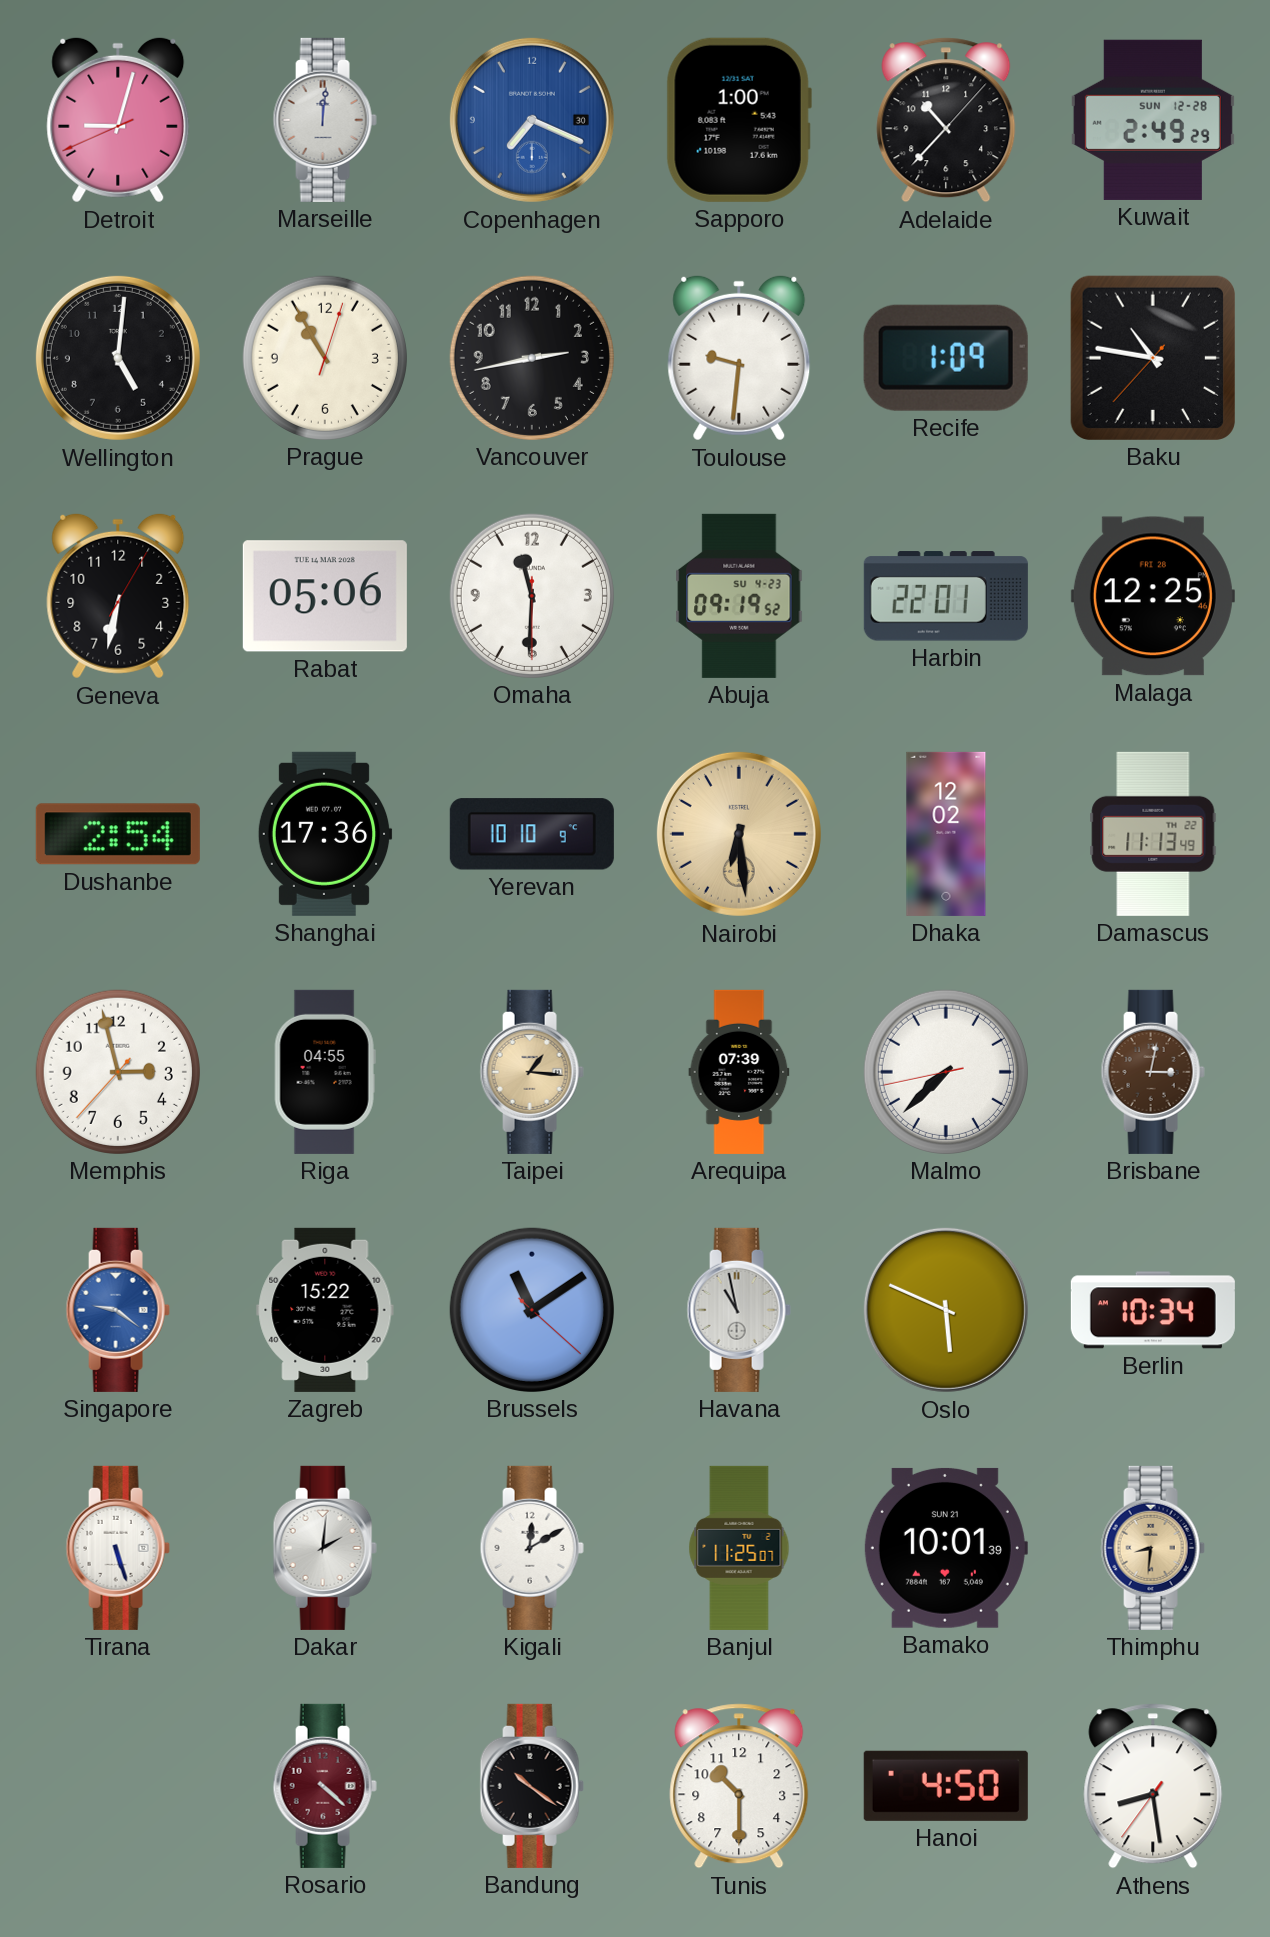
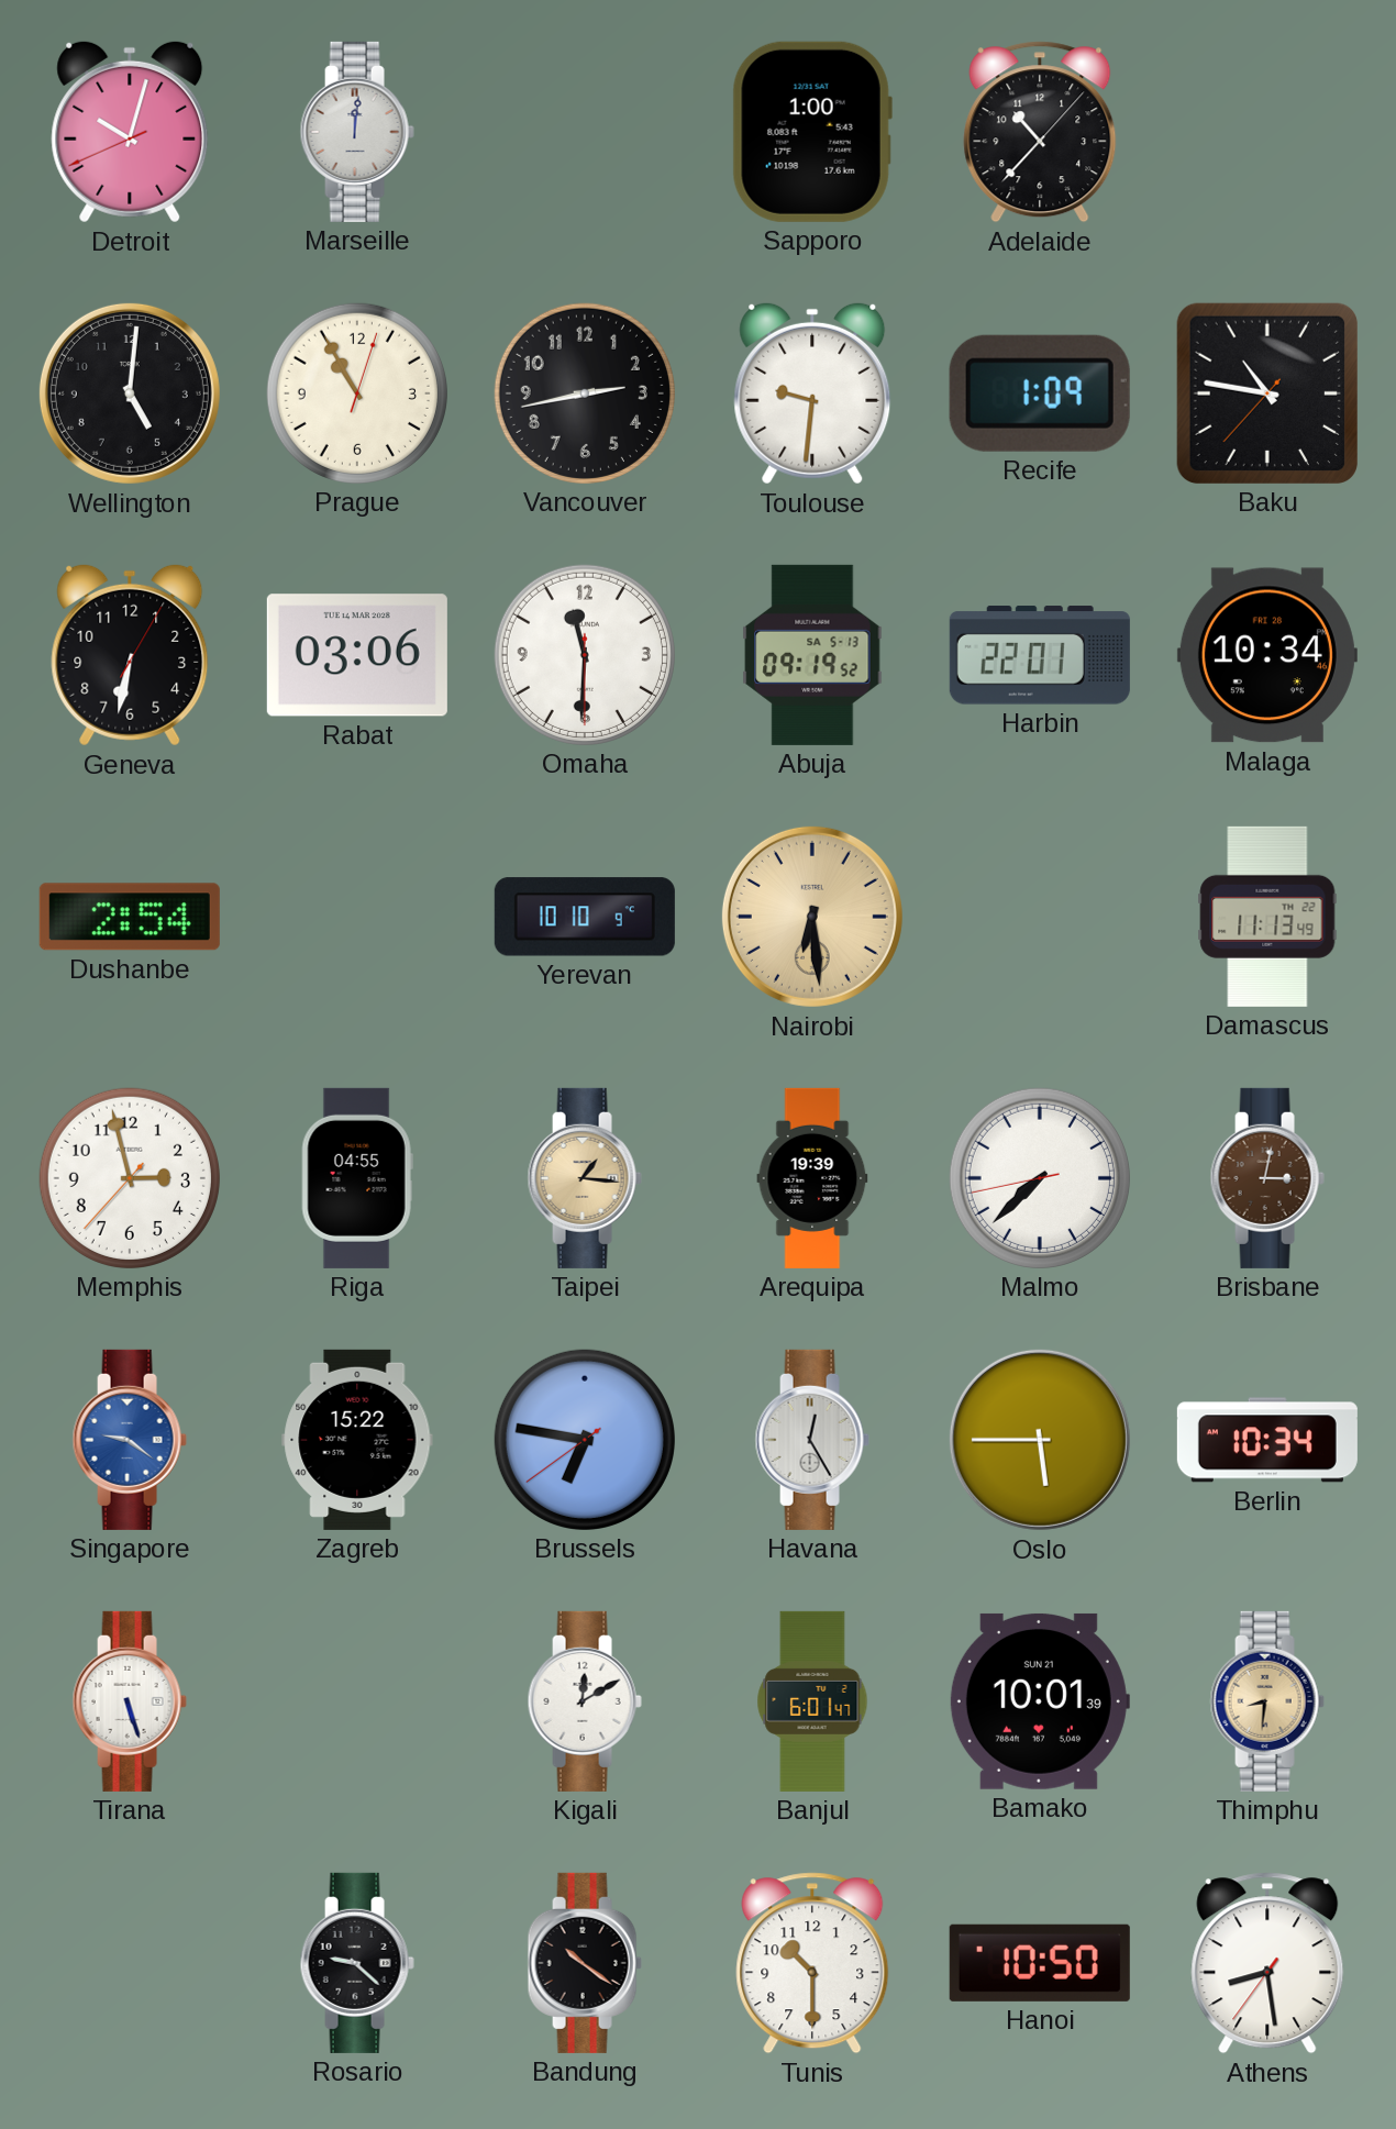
Detroit: 9:02 -> 10:02 (130, 132)
Copenhagen: 7:19 -> none (532, 120)
Kuwait: 2:49 -> none (1153, 120)
Rabat: 05:06 -> 03:06 (357, 655)
Abuja date: SU 4-23 -> SA 5-13 (812, 655)
Malaga: 12:25 -> 10:34 (1267, 655)
Shanghai: 17:36 -> none (325, 834)
Dhaka: 12:02 -> none (946, 834)
Arequipa: 07:39 -> 19:39 (812, 1178)
Brussels: 11:09 -> 6:46 (585, 1440)
Havana: 10:58 -> 12:25 (812, 1440)
Oslo: 5:49 -> 5:45 (1040, 1440)
Dakar: 2:01 -> none (325, 1548)
Banjul: 11:25 -> 6:01 (812, 1701)
Rosario: 4:22 -> 9:22 (357, 1963)
Rosario dial: burgundy -> black (357, 1963)
Hanoi: 4:50 -> 10:50 (1040, 1963)
